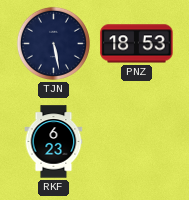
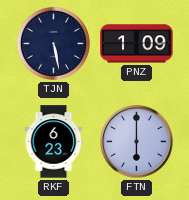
PNZ: 18:53 -> 1:09 (137, 44)
FTN: none -> 6:00 (137, 142)
